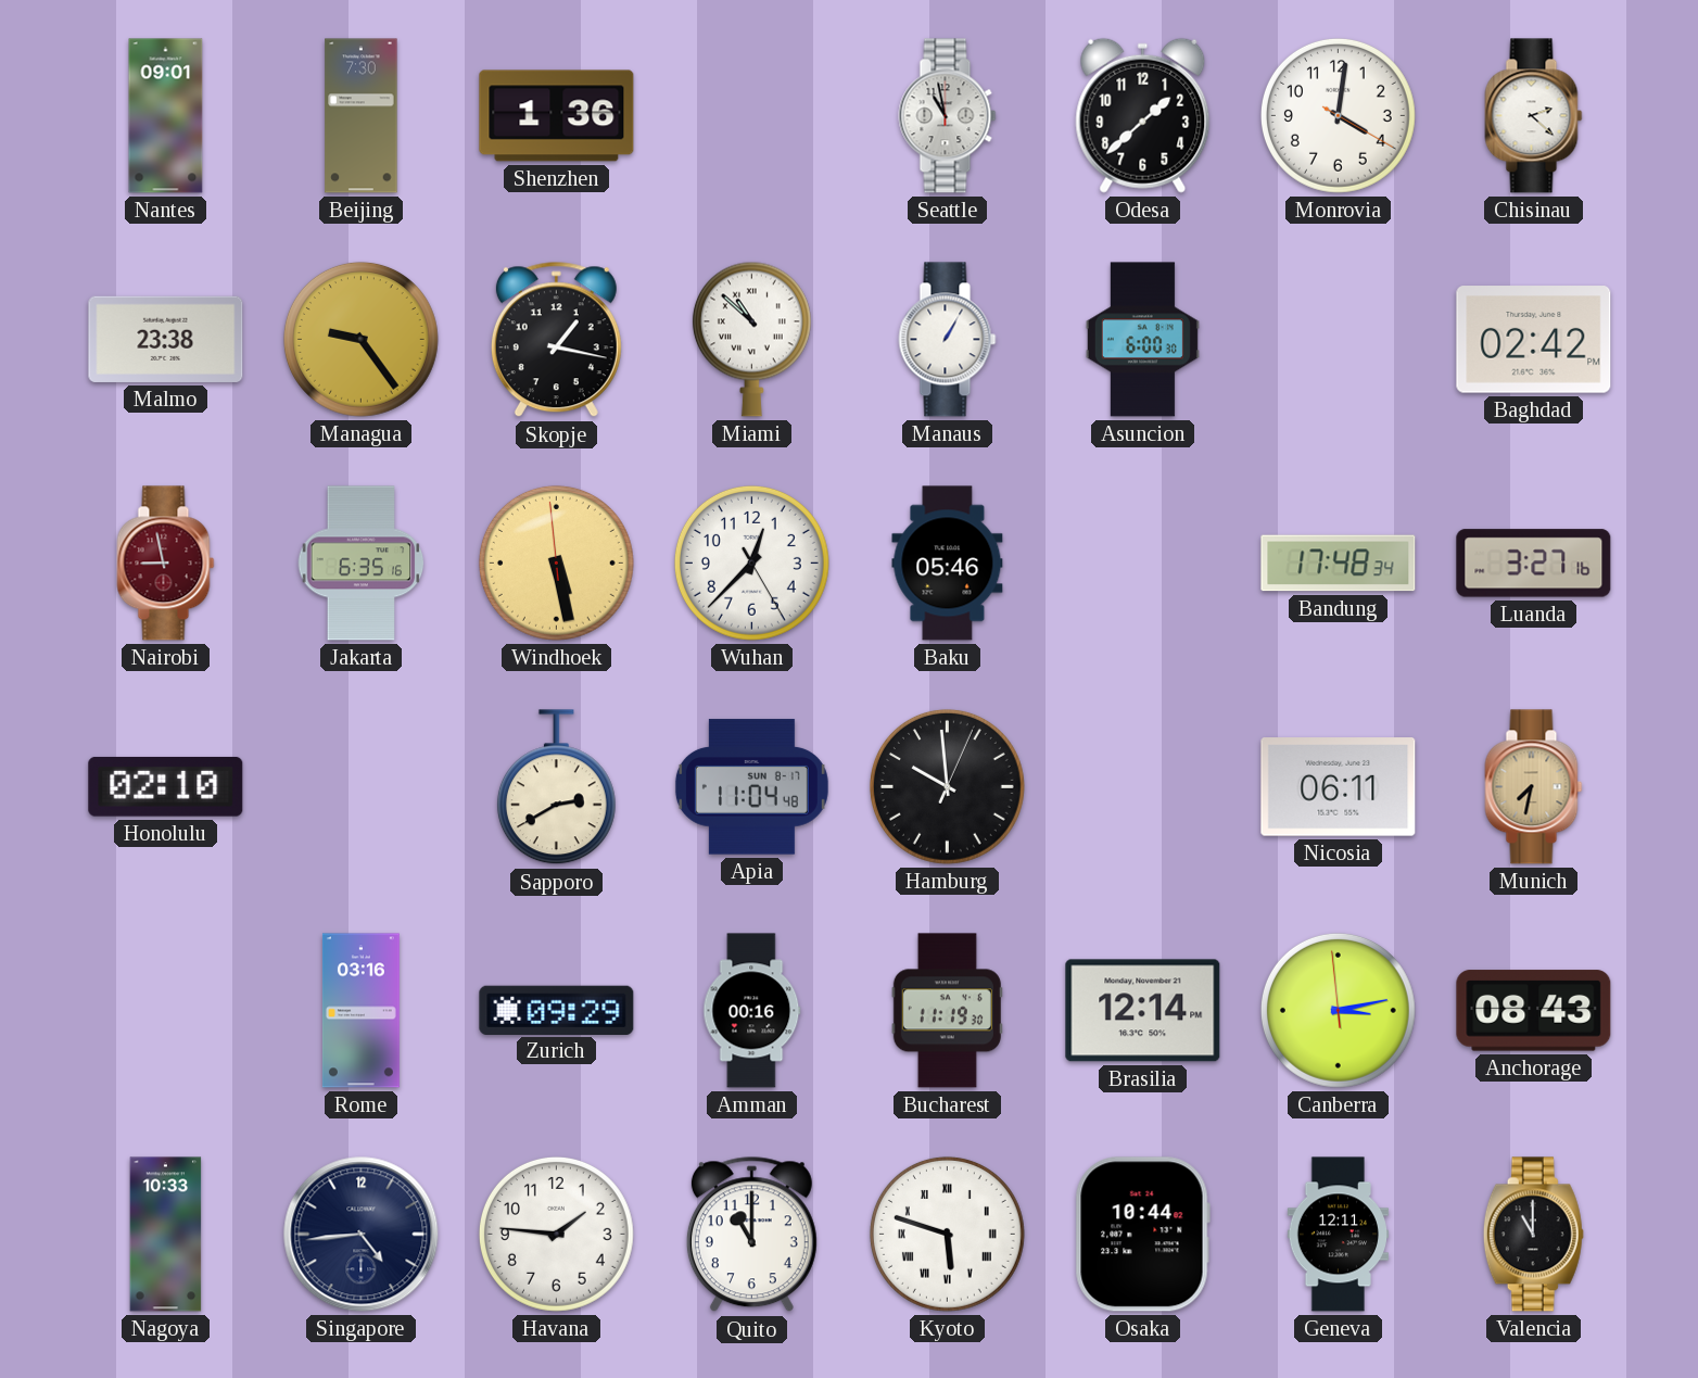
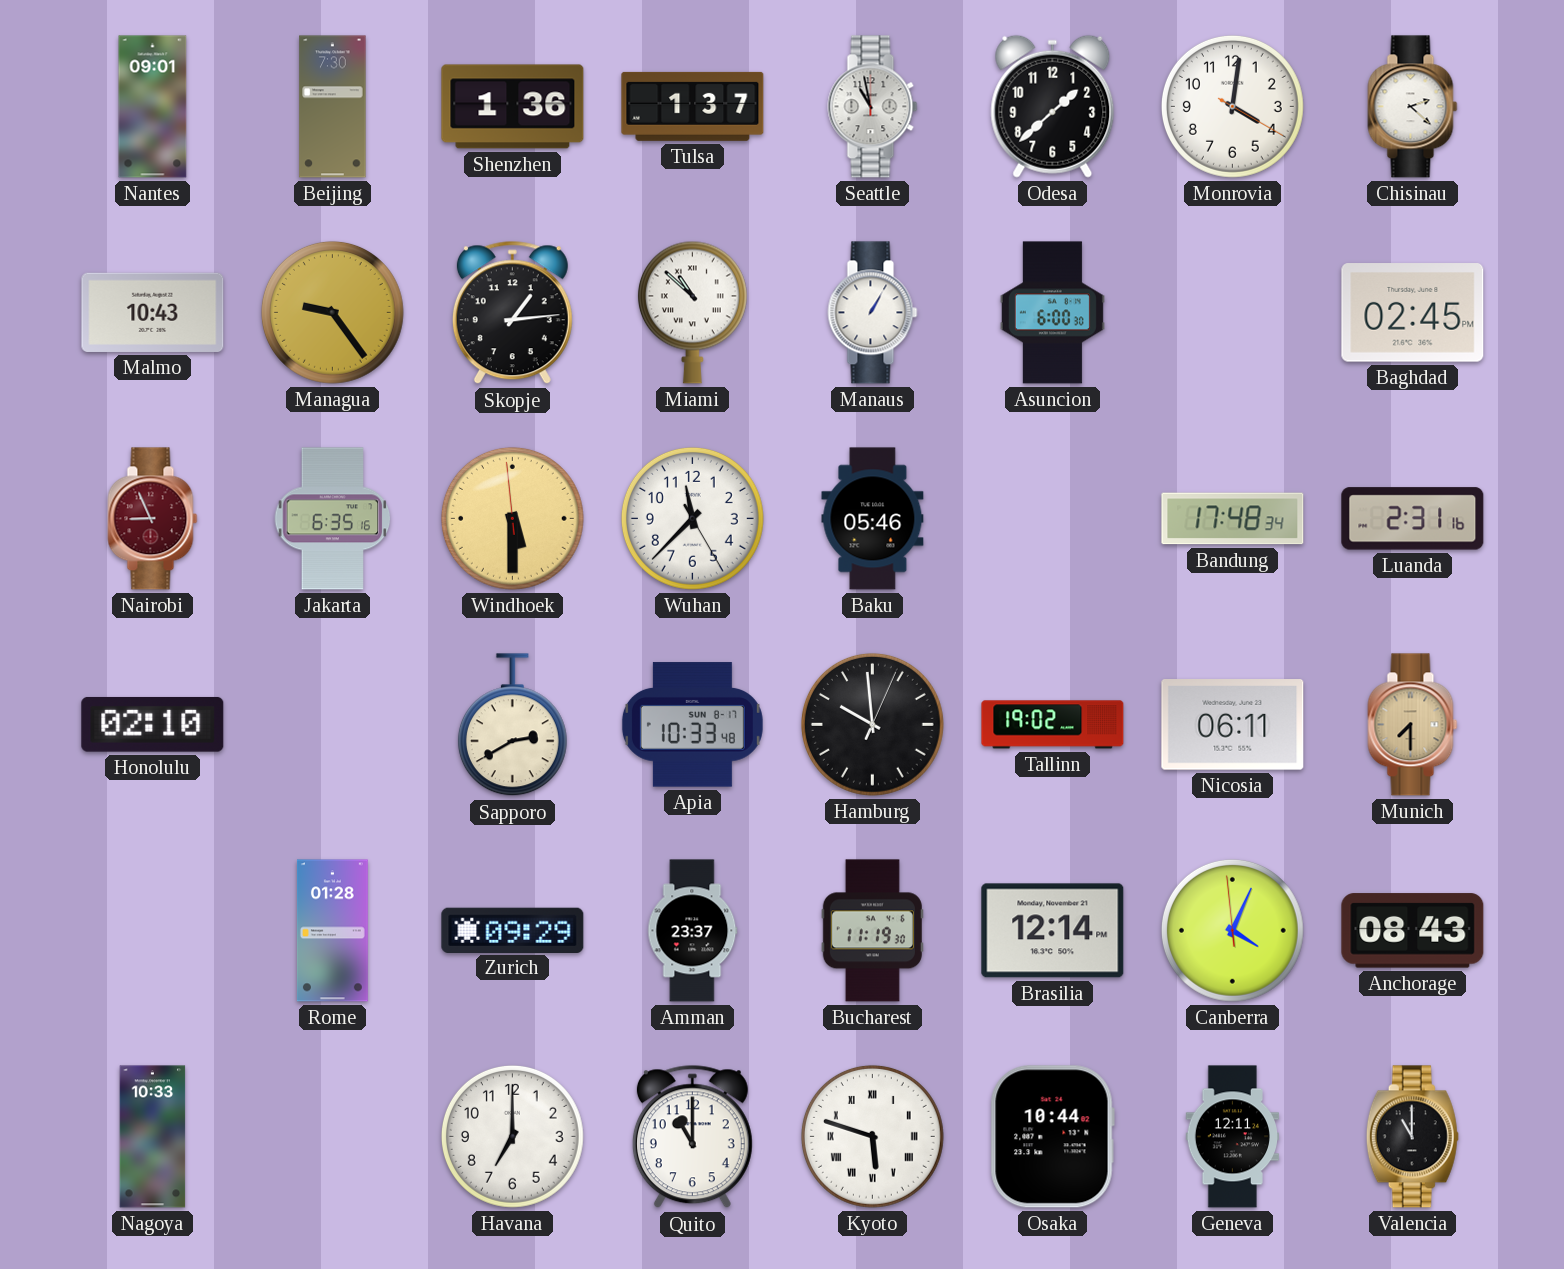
Tulsa: none -> 1:37 (693, 106)
Malmo: 23:38 -> 10:43 (153, 312)
Skopje: 1:17 -> 1:14 (512, 313)
Baghdad: 02:42 -> 02:45 (1413, 313)
Nairobi: 8:58 -> 8:56 (153, 519)
Windhoek: 5:27 -> 5:29 (512, 518)
Wuhan: 12:37 -> 11:37 (692, 518)
Luanda: 3:27 -> 2:31 (1413, 519)
Apia: 11:04 -> 10:33 (692, 725)
Tallinn: none -> 19:02 (1053, 725)
Munich: 7:32 -> 7:30 (1413, 725)
Rome: 03:16 -> 01:28 (332, 931)
Amman: 00:16 -> 23:37 (693, 931)
Canberra: 3:12 -> 4:03 (1232, 930)
Singapore: 4:44 -> none (362, 1235)
Havana: 1:46 -> 7:00 (512, 1136)
